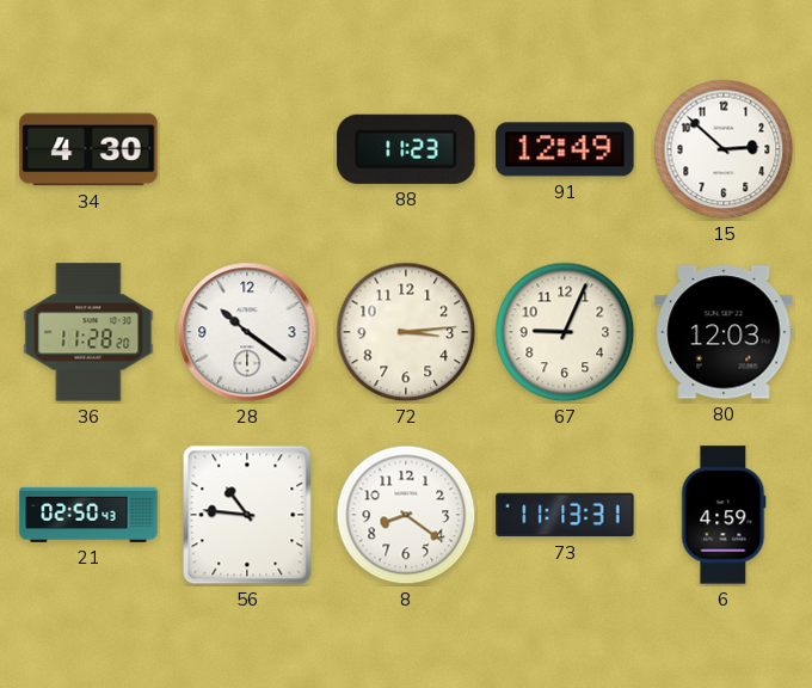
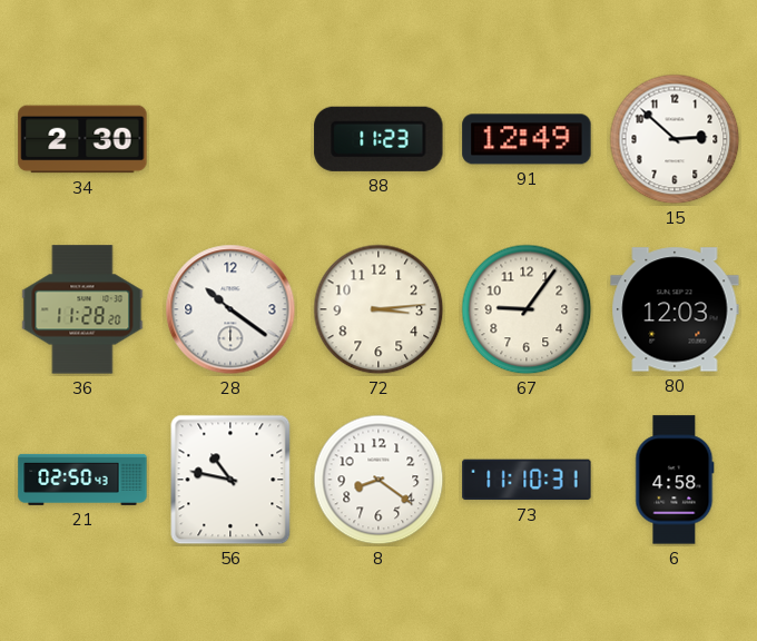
34: 4:30 -> 2:30 (82, 139)
67: 9:04 -> 9:06 (527, 309)
56: 10:46 -> 10:47 (230, 480)
73: 11:13 -> 11:10 (527, 480)
6: 4:59 -> 4:58 (675, 480)
